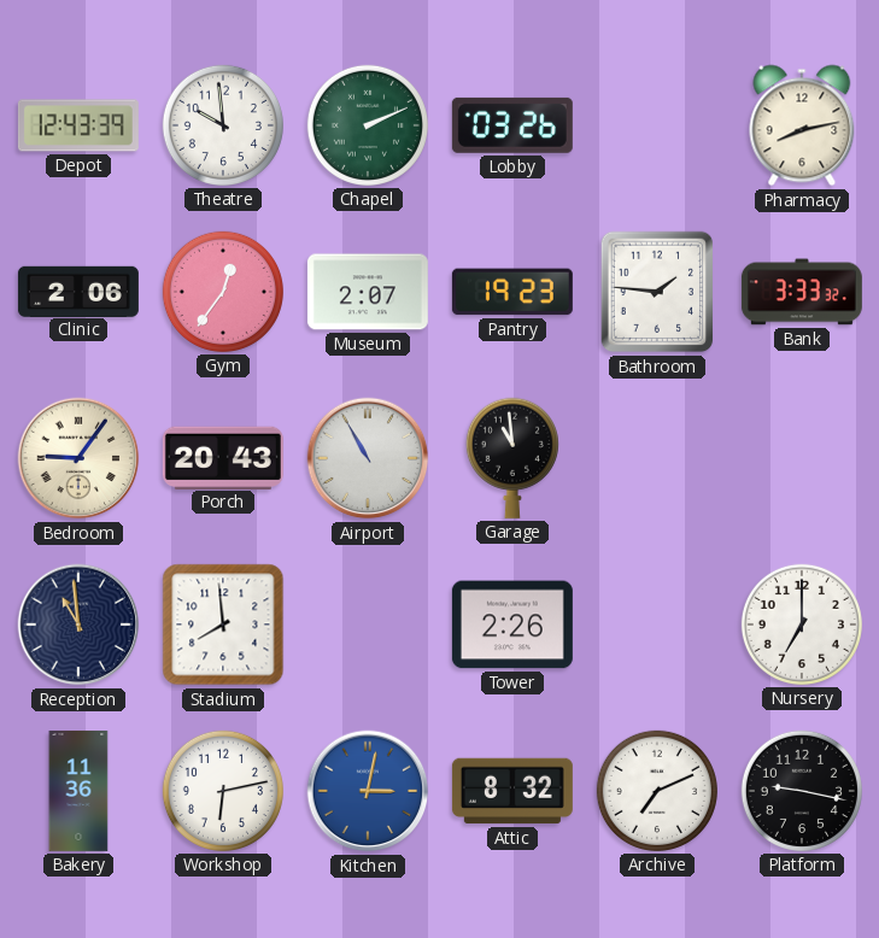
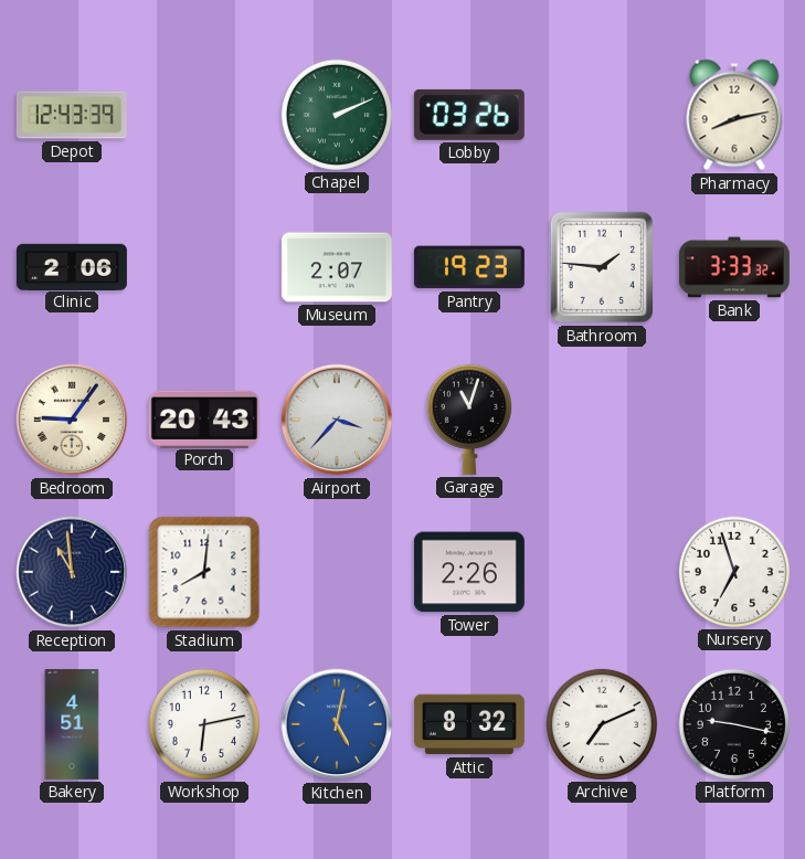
Theatre: 9:59 -> none (223, 125)
Gym: 12:36 -> none (223, 292)
Airport: 10:55 -> 3:37 (337, 420)
Garage: 10:59 -> 11:03 (469, 420)
Stadium: 7:59 -> 8:01 (204, 572)
Nursery: 7:00 -> 6:57 (734, 572)
Bakery: 11:36 -> 4:51 (72, 724)
Kitchen: 3:02 -> 5:02 (337, 724)
